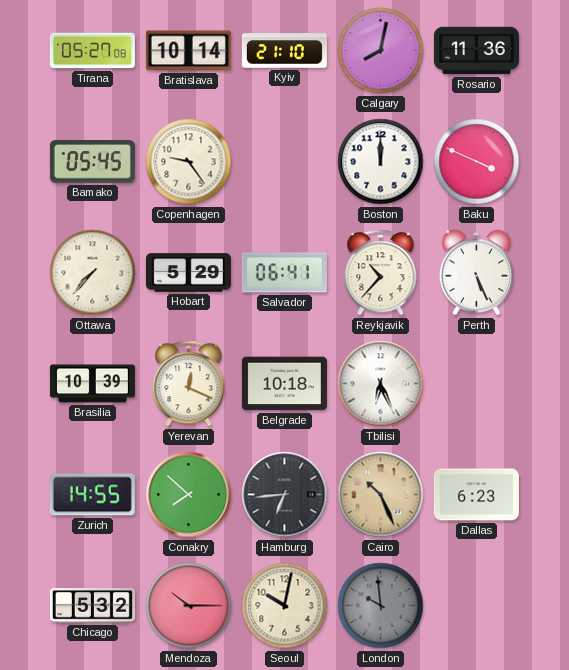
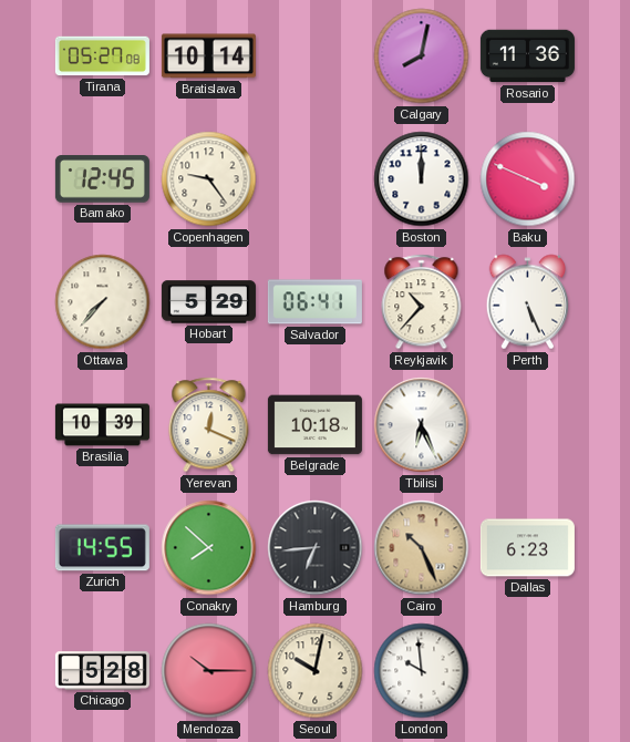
Kyiv: 21:10 -> none (284, 51)
Bamako: 05:45 -> 12:45 (102, 179)
Chicago: 5:32 -> 5:28 (102, 671)
London dial: grey -> white (422, 671)
